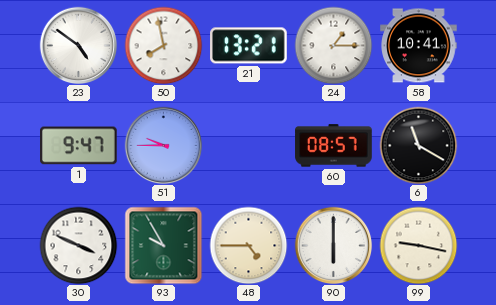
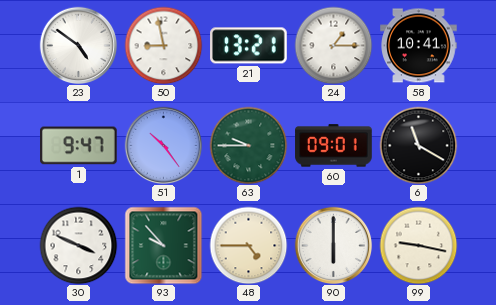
50: 7:58 -> 8:58 (163, 45)
51: 9:45 -> 10:24 (163, 145)
63: none -> 9:45 (248, 145)
60: 08:57 -> 09:01 (334, 146)
93: 9:55 -> 9:53 (163, 245)
